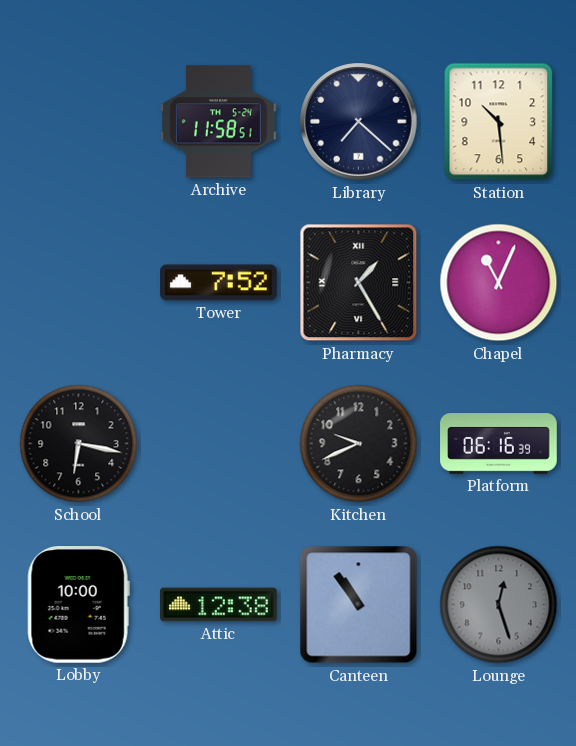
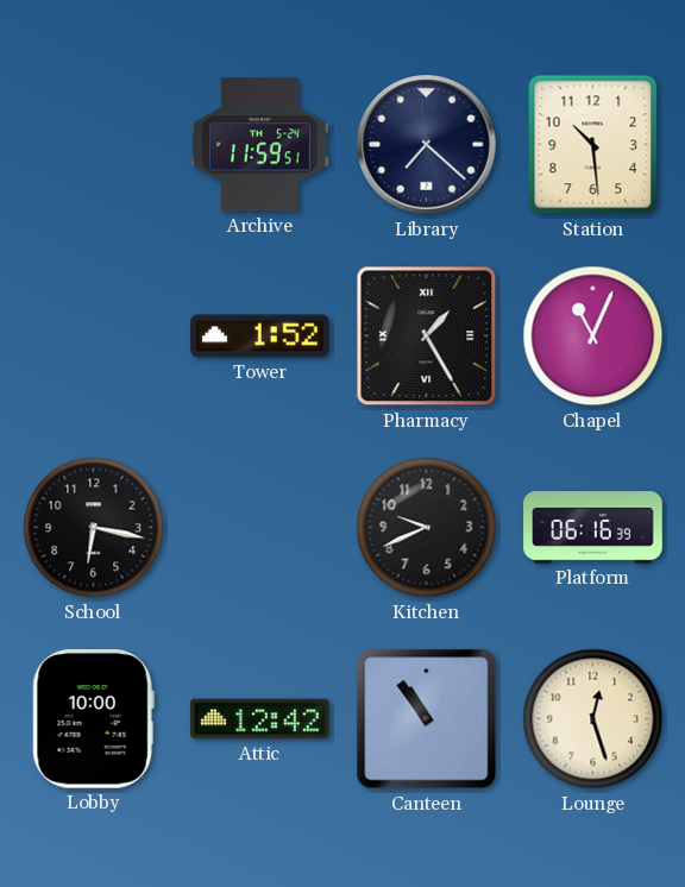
Archive: 11:58 -> 11:59 (260, 145)
Tower: 7:52 -> 1:52 (260, 336)
Attic: 12:38 -> 12:42 (260, 719)
Lounge dial: grey -> cream (593, 719)
